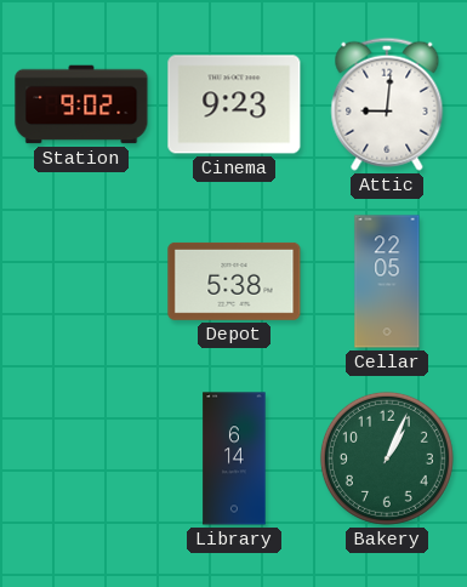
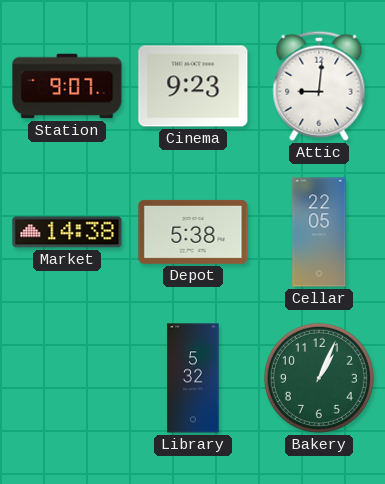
Station: 9:02 -> 9:07 (67, 86)
Market: none -> 14:38 (67, 232)
Library: 6:14 -> 5:32 (193, 378)
